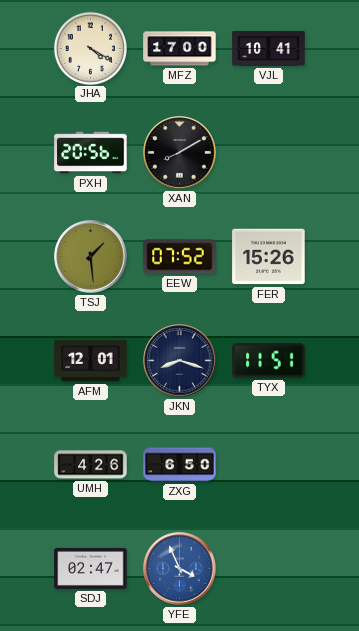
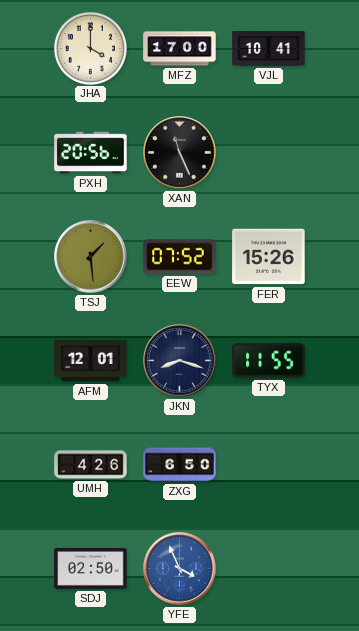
JHA: 4:20 -> 4:00 (90, 48)
XAN: 8:10 -> 11:26 (180, 153)
TYX: 11:51 -> 11:55 (269, 361)
SDJ: 02:47 -> 02:50 (91, 568)
